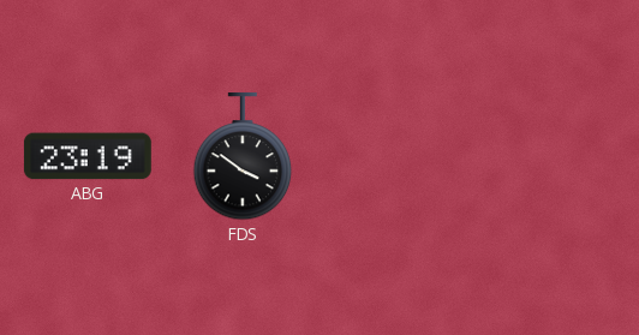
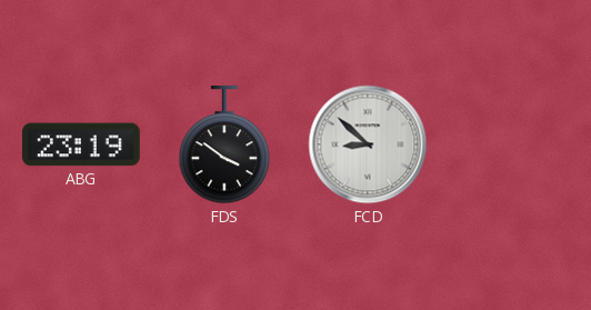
FCD: none -> 8:52 (368, 144)
